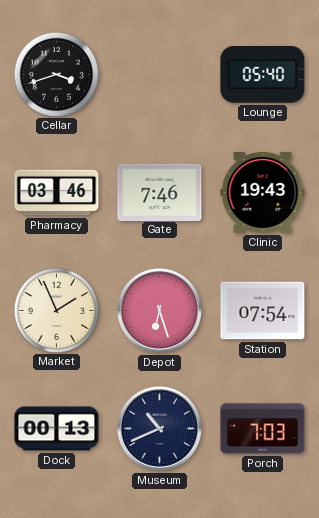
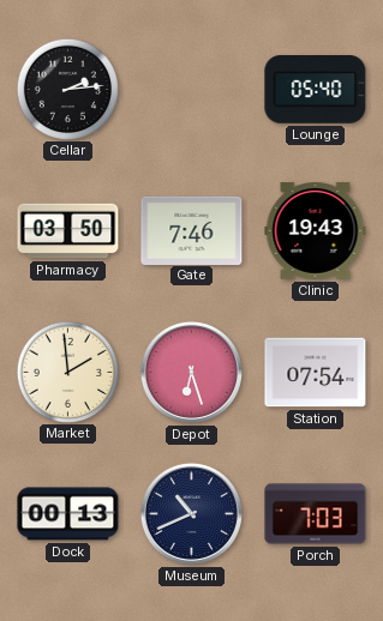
Cellar: 3:42 -> 2:14 (67, 89)
Pharmacy: 03:46 -> 03:50 (68, 231)
Market: 1:56 -> 1:59 (67, 372)
